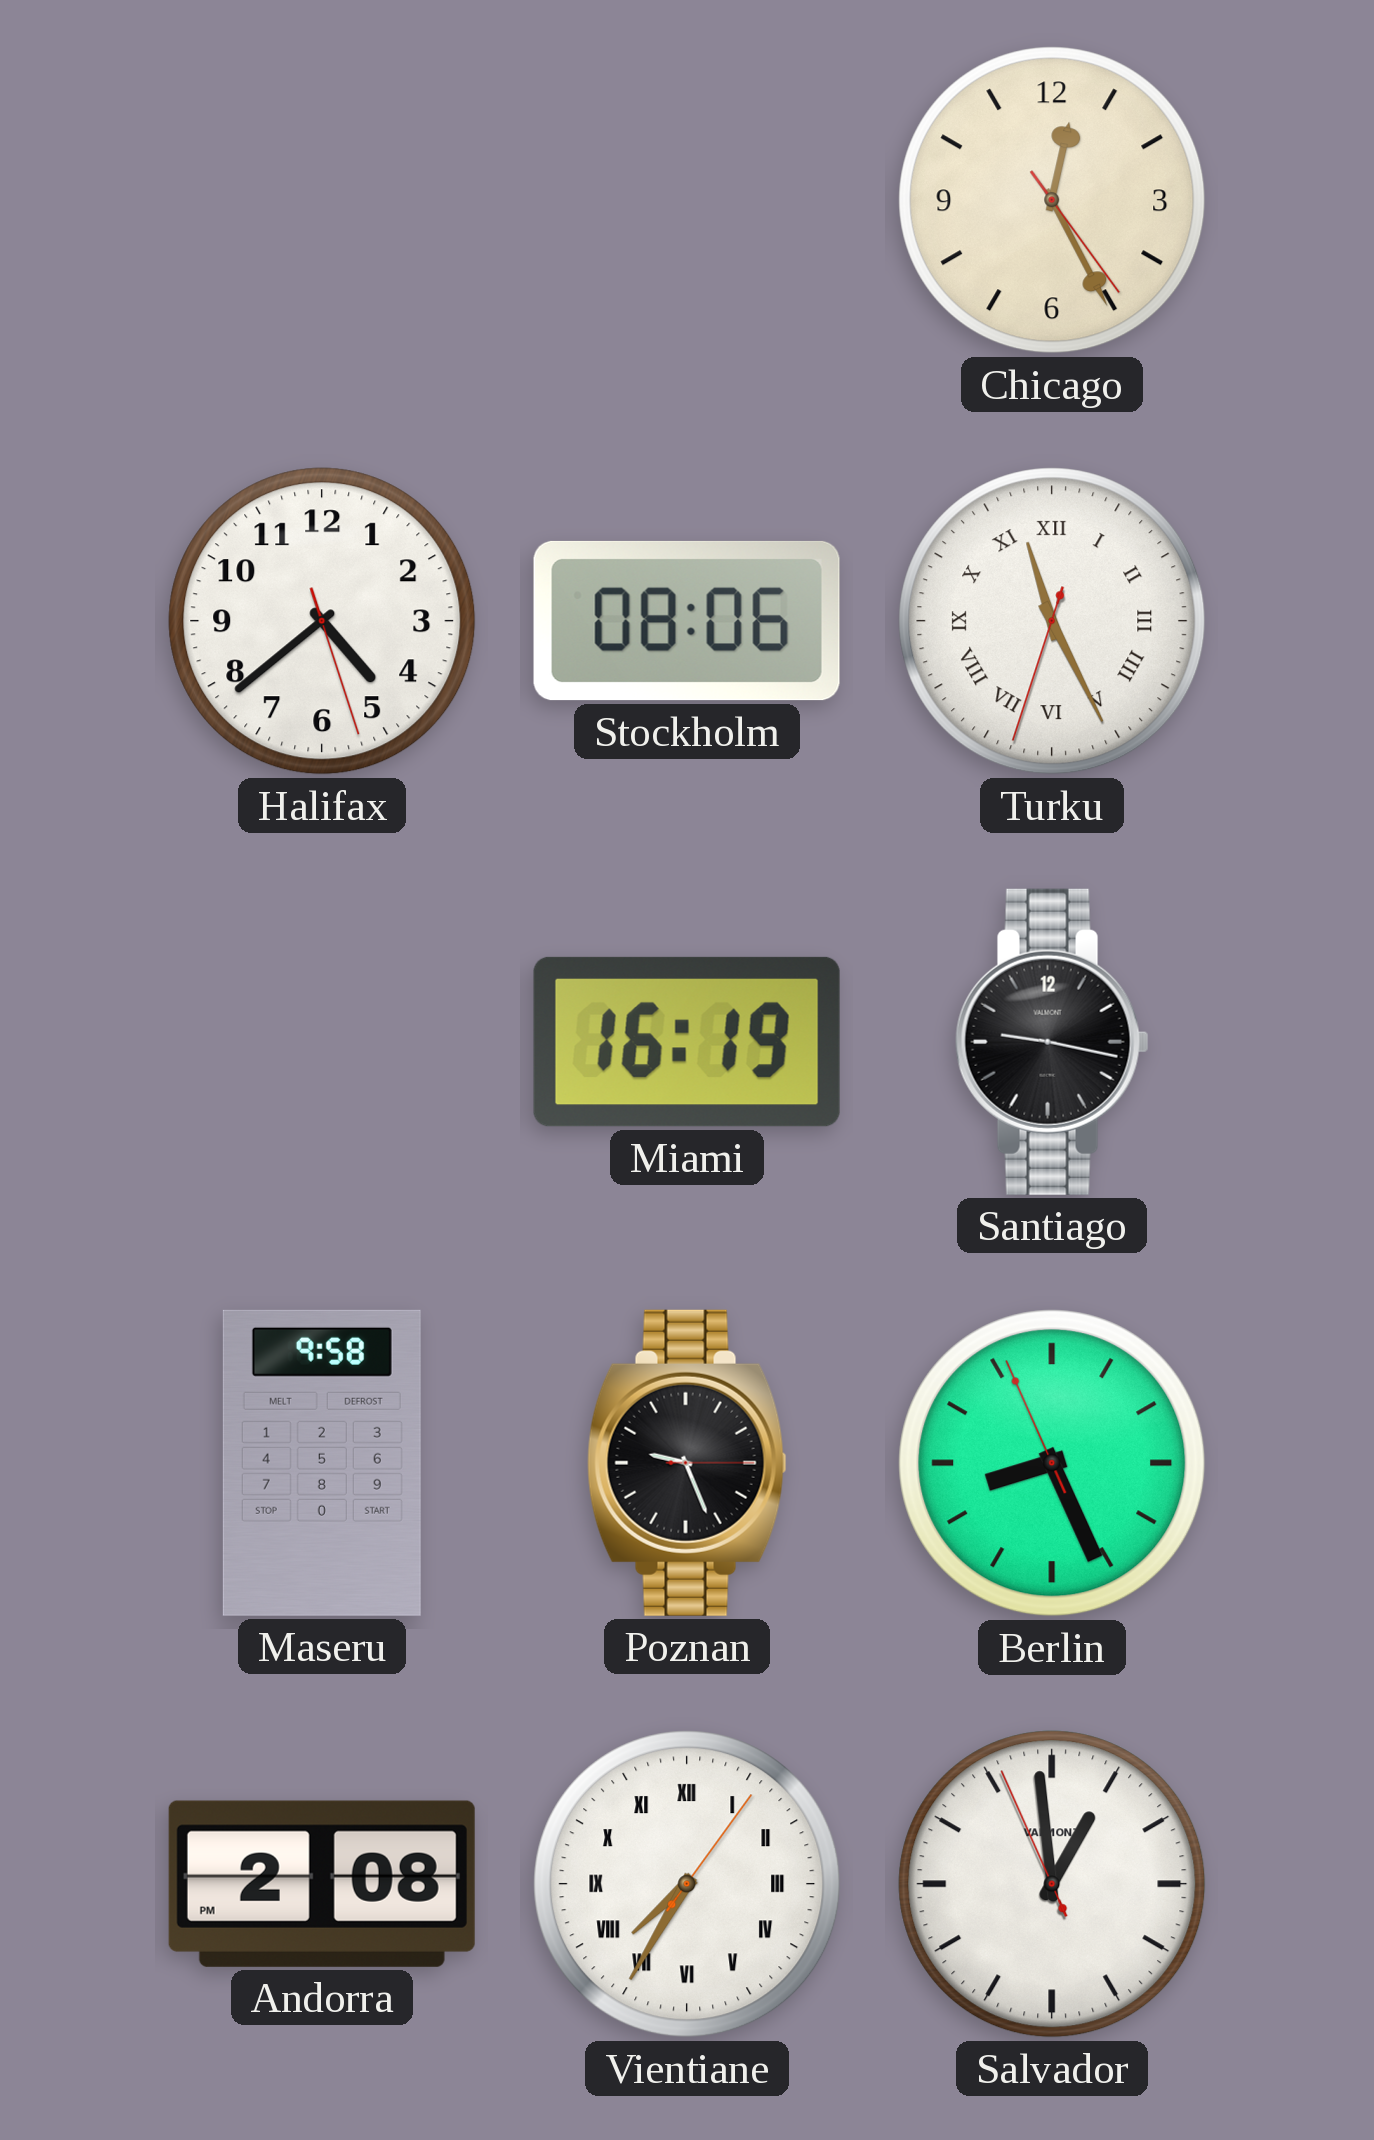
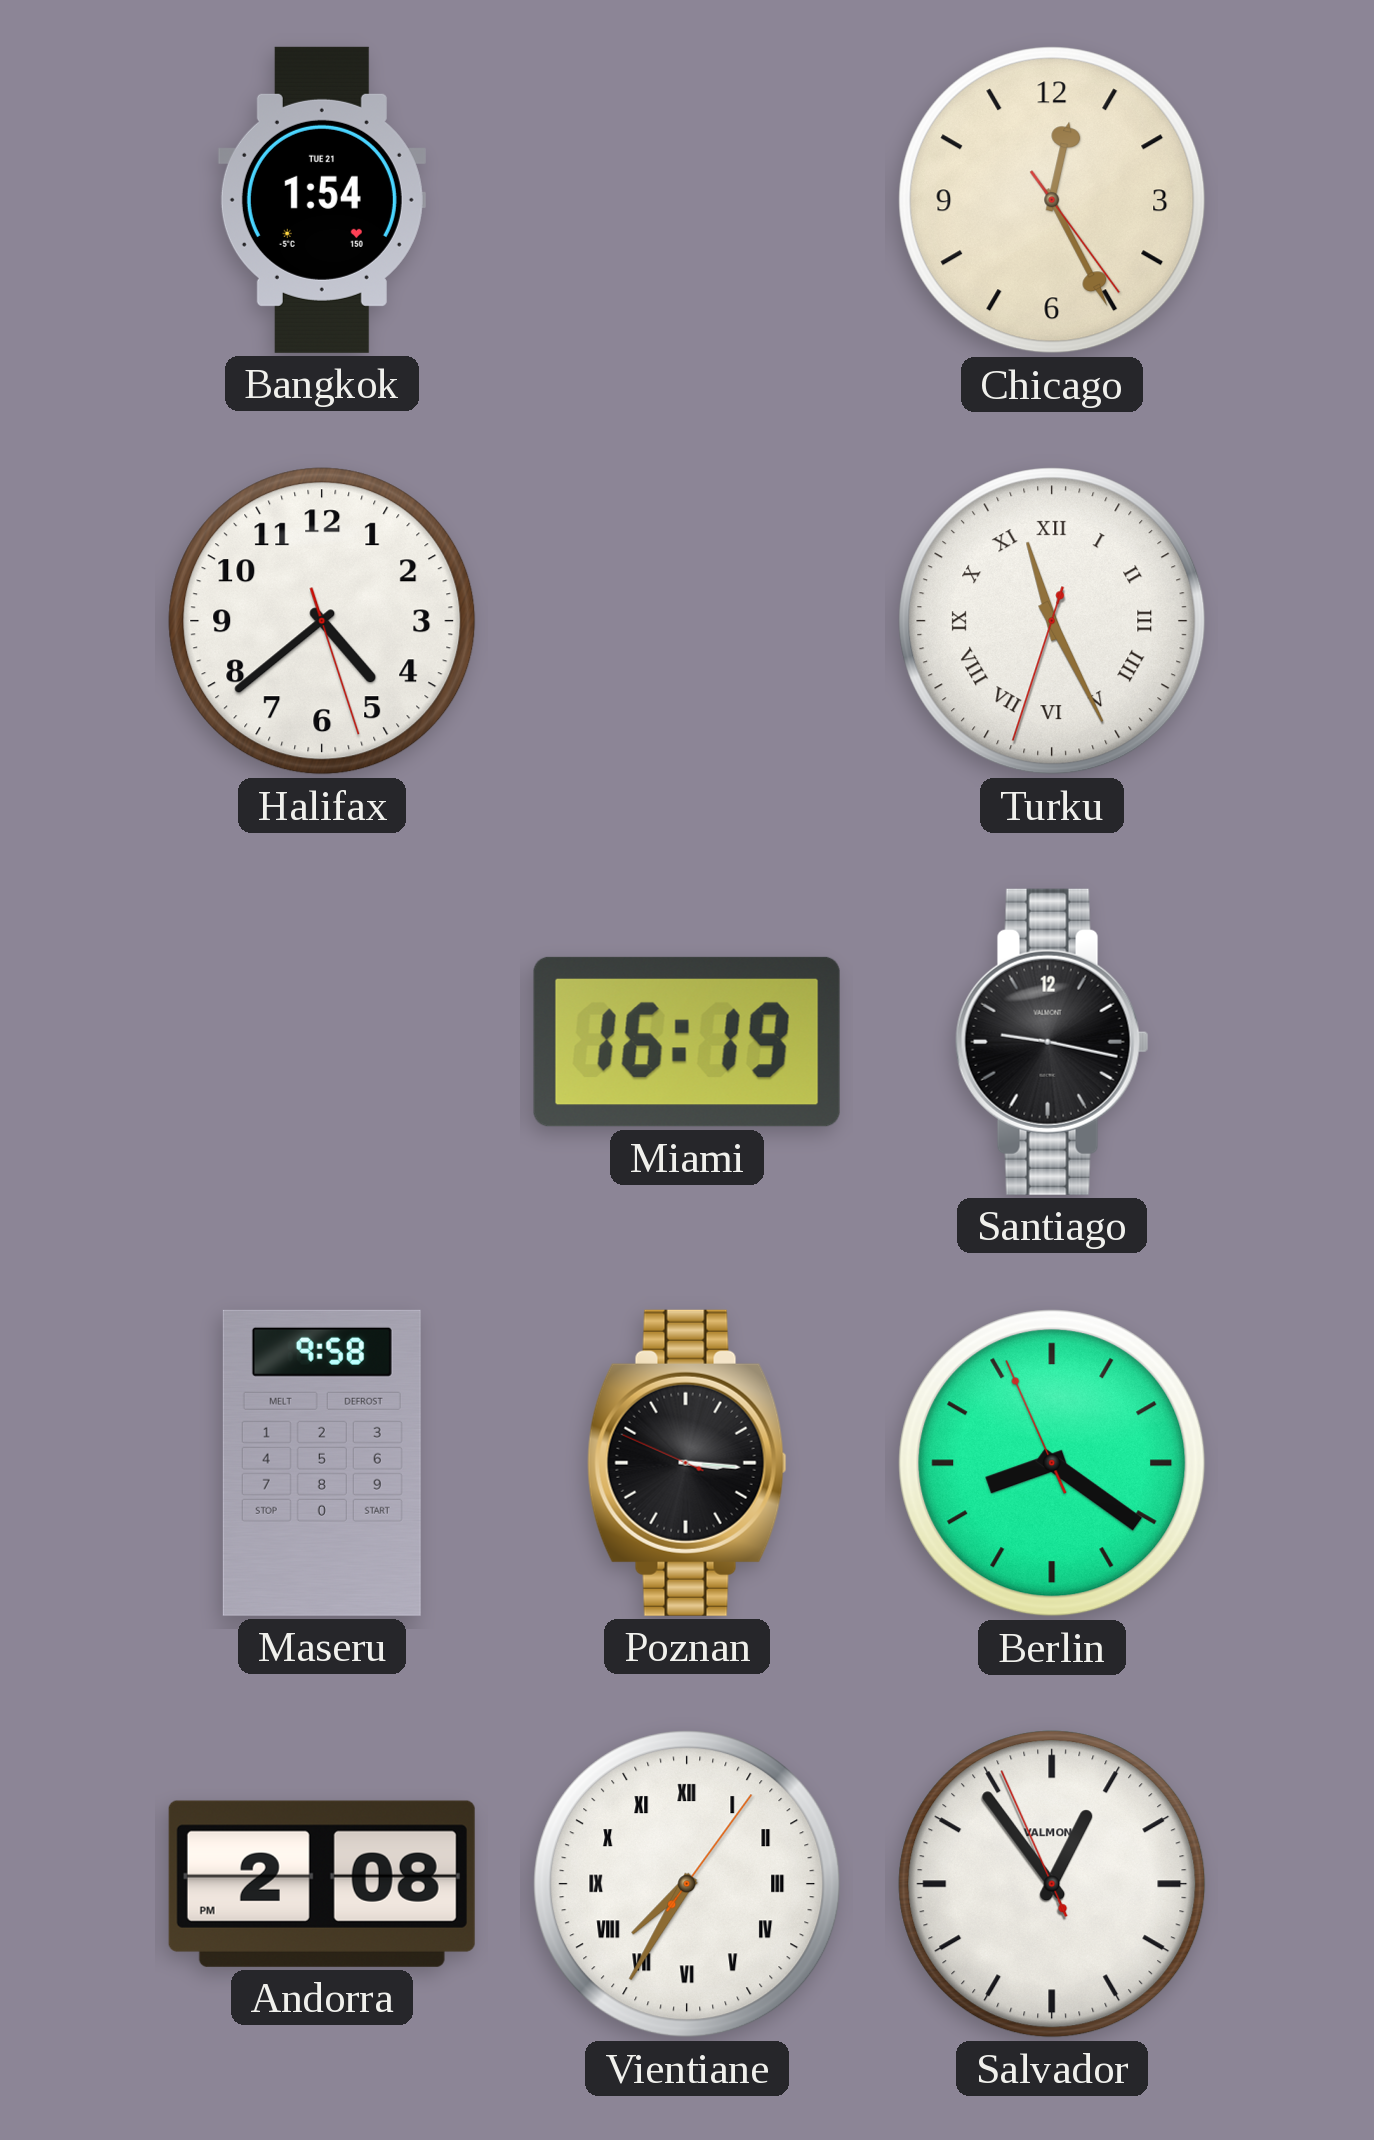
Bangkok: none -> 1:54 (322, 200)
Stockholm: 08:06 -> none (687, 621)
Poznan: 9:26 -> 3:15 (687, 1463)
Berlin: 8:25 -> 8:20 (1052, 1463)
Salvador: 12:58 -> 12:53 (1052, 1884)
